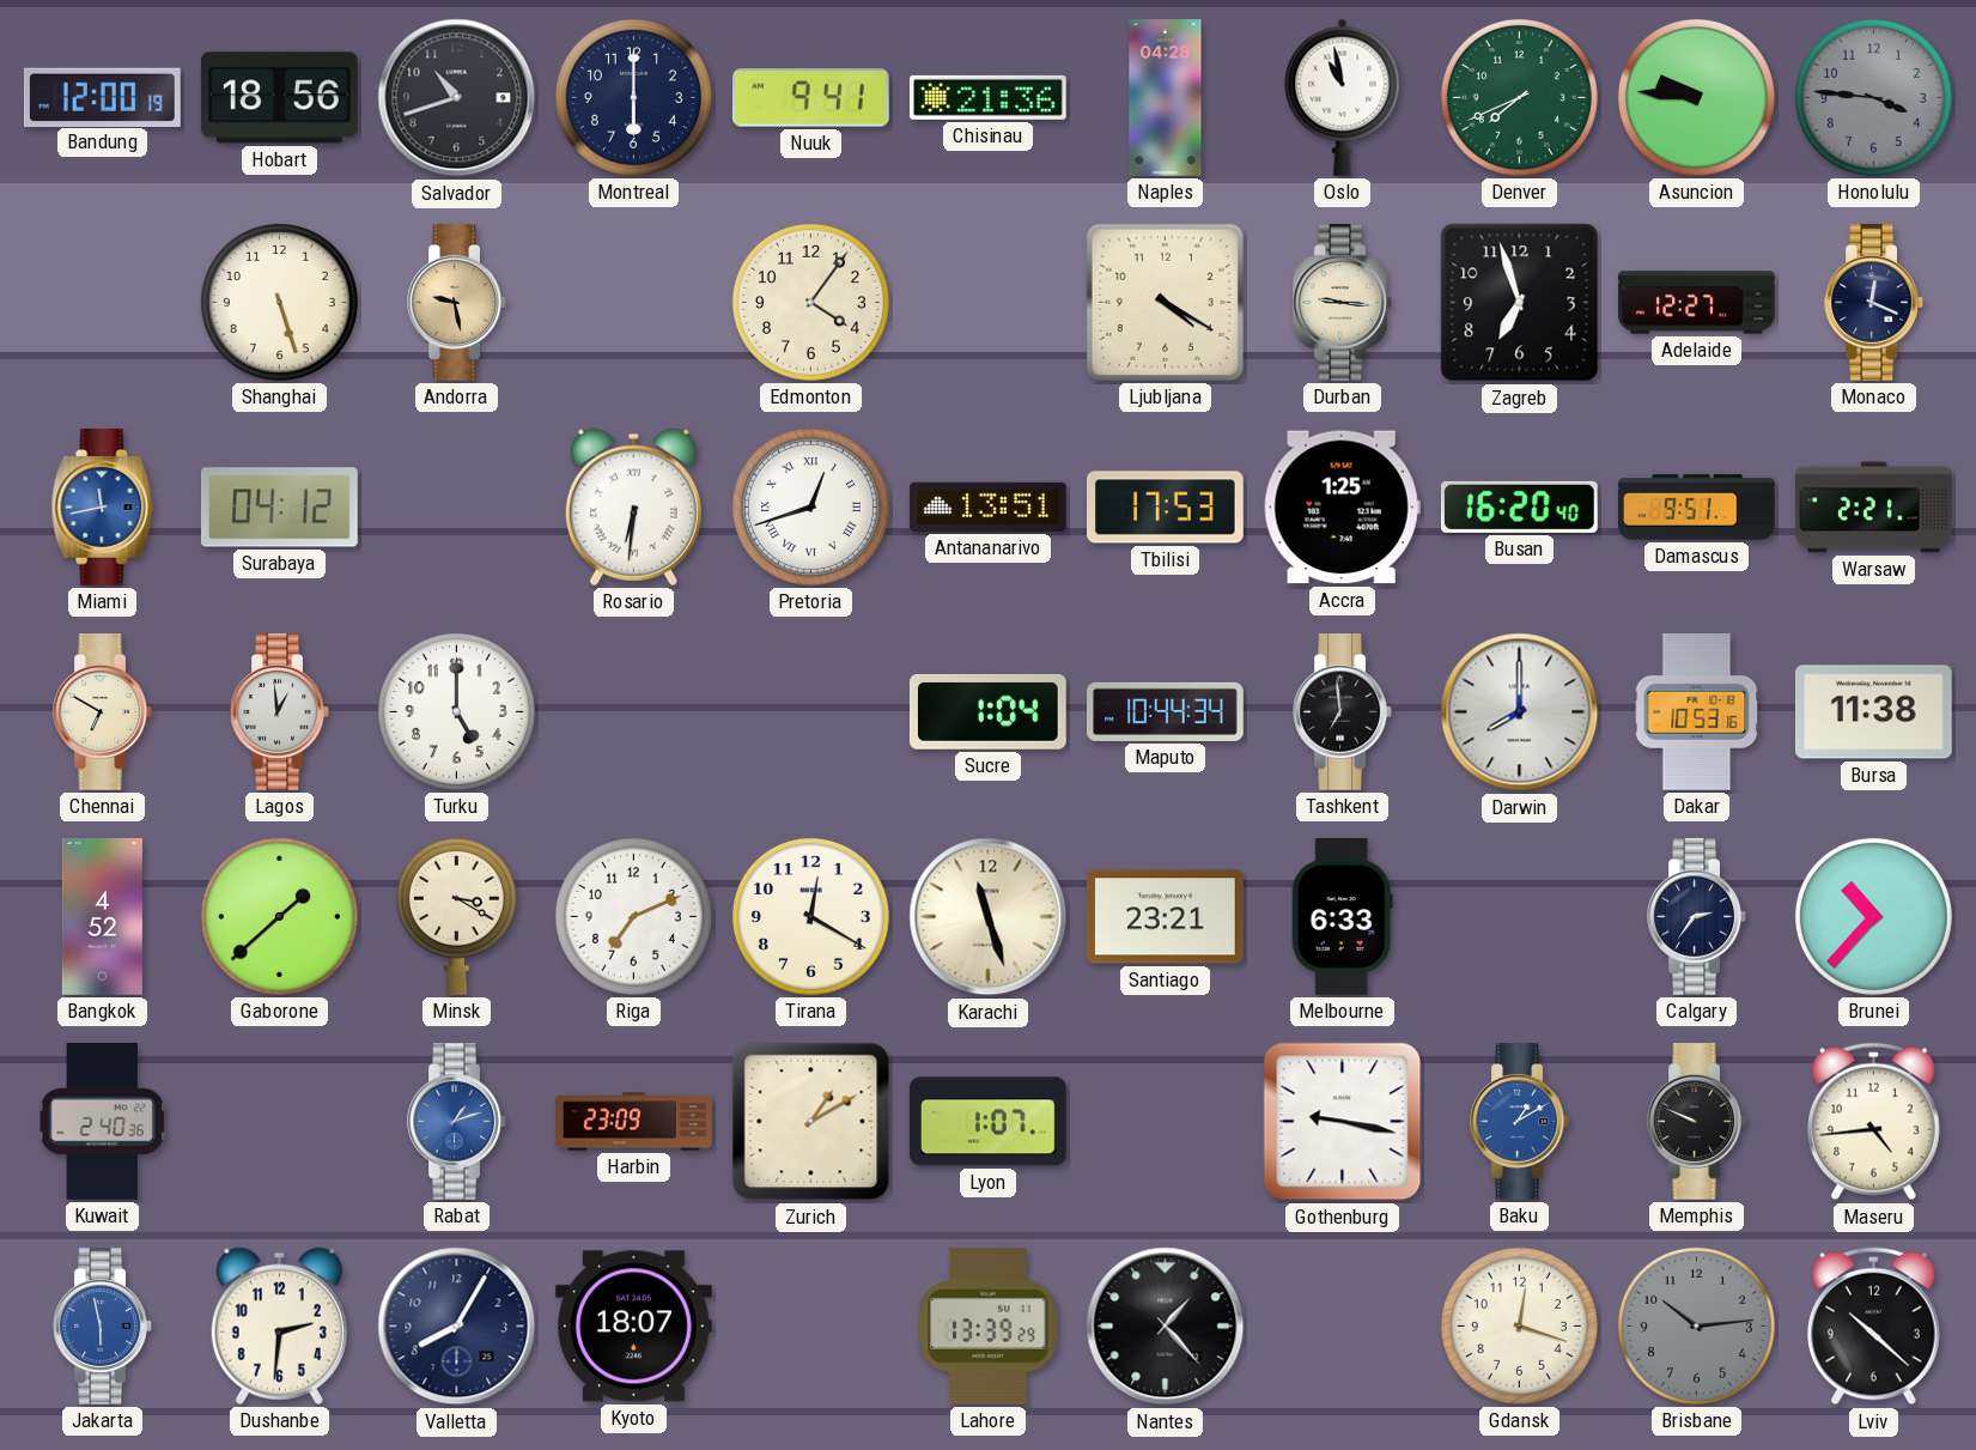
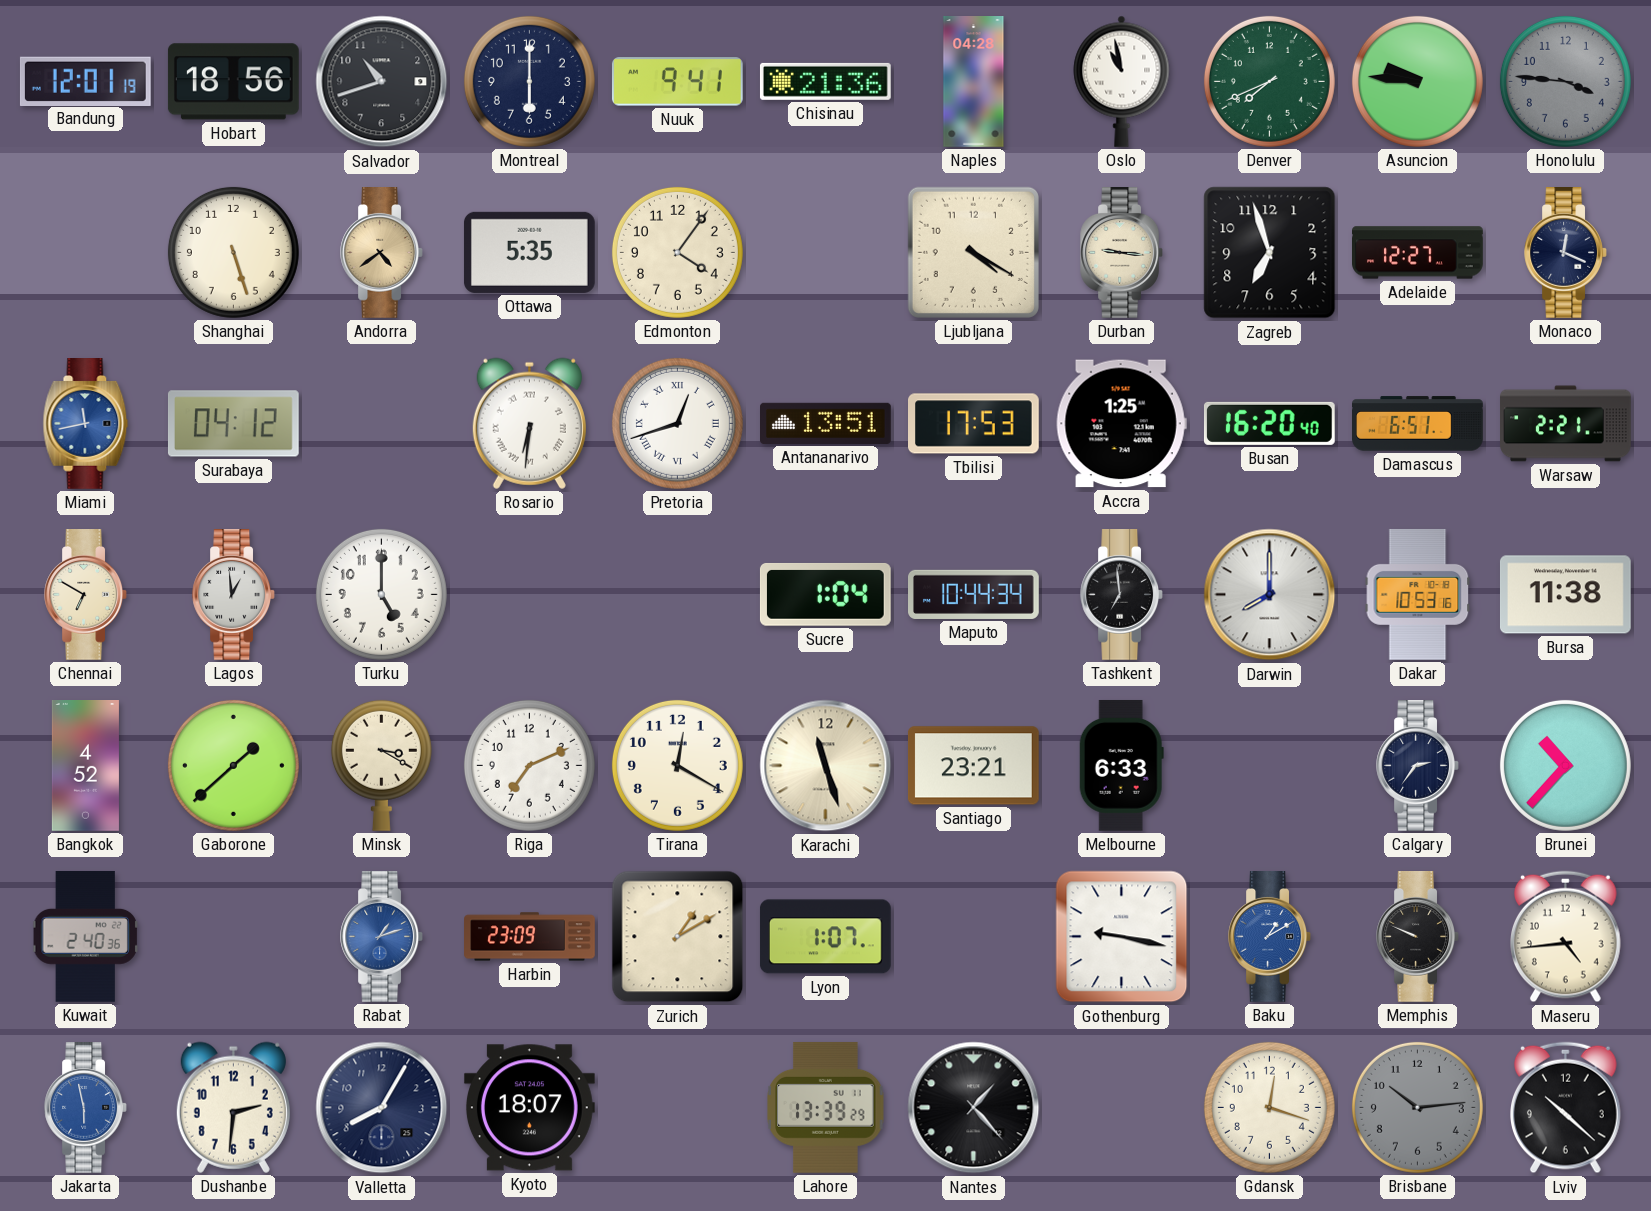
Bandung: 12:00 -> 12:01 (85, 81)
Andorra: 9:28 -> 4:39 (381, 253)
Ottawa: none -> 5:35 (529, 252)
Damascus: 9:51 -> 6:51 (1418, 424)
